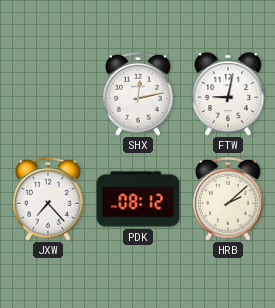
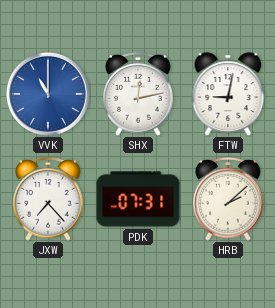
VVK: none -> 11:00 (48, 94)
PDK: 08:12 -> 07:31 (138, 199)
